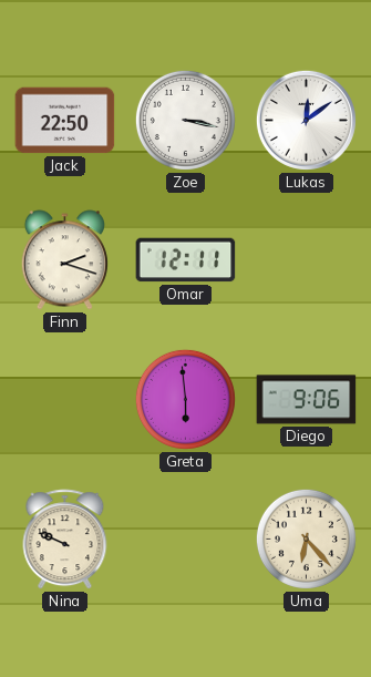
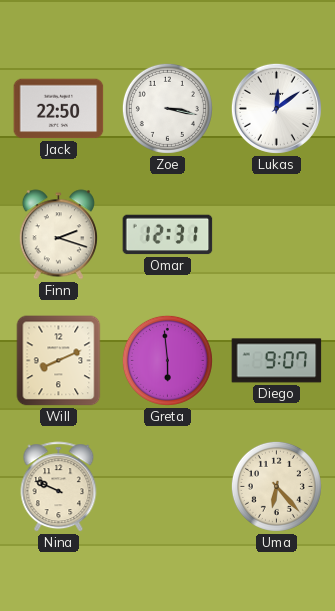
Omar: 12:11 -> 12:31 (168, 235)
Will: none -> 8:11 (59, 361)
Diego: 9:06 -> 9:07 (277, 361)
